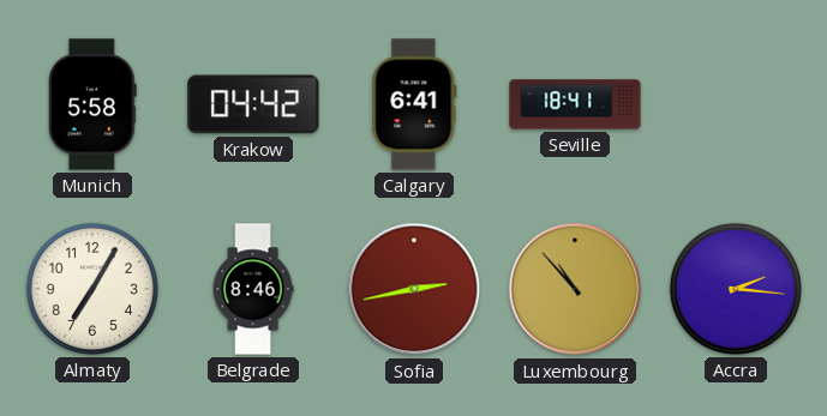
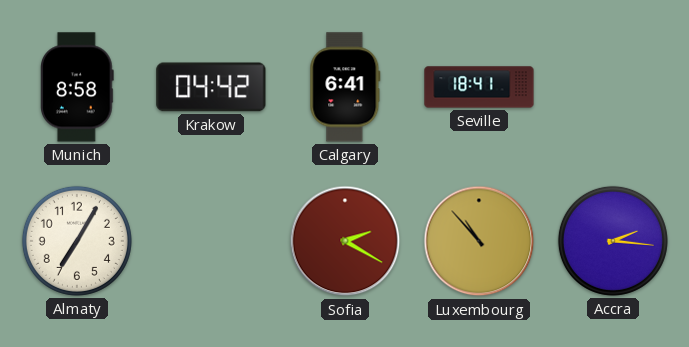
Munich: 5:58 -> 8:58 (78, 87)
Belgrade: 8:46 -> none (253, 289)
Sofia: 2:43 -> 2:20 (345, 241)
